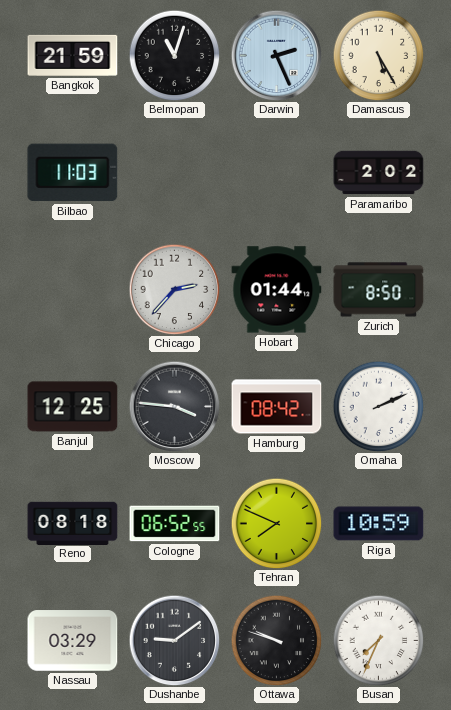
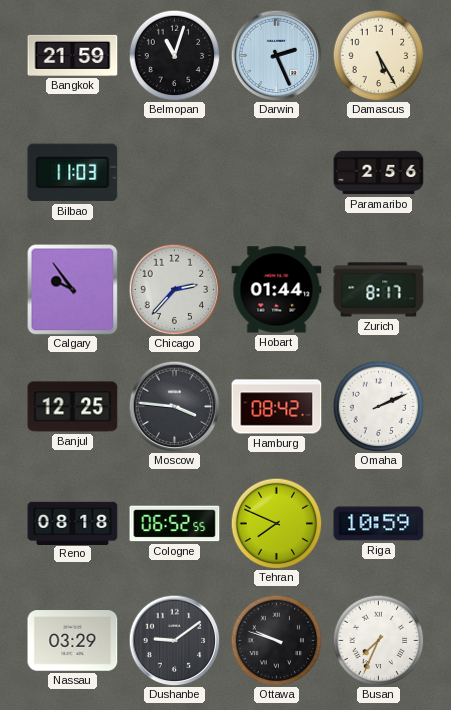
Paramaribo: 2:02 -> 2:56 (379, 173)
Calgary: none -> 9:54 (73, 290)
Zurich: 8:50 -> 8:17 (379, 290)
